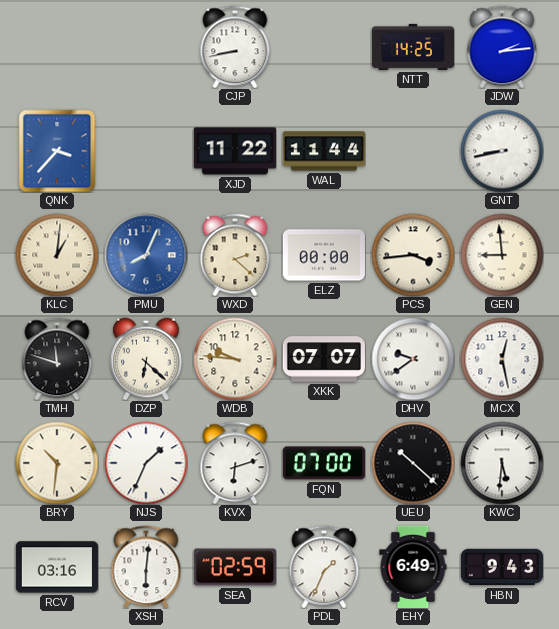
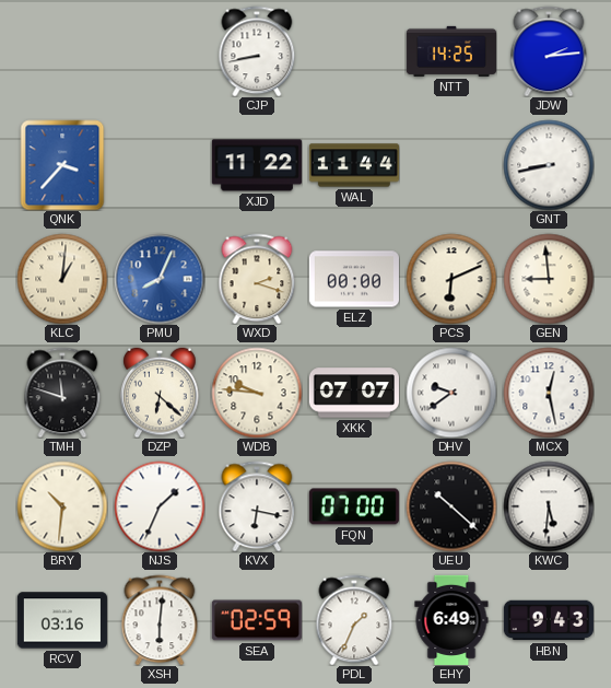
WXD: 2:22 -> 2:18 (257, 279)
PCS: 3:44 -> 6:11 (451, 279)
KVX: 6:12 -> 6:17 (257, 506)
